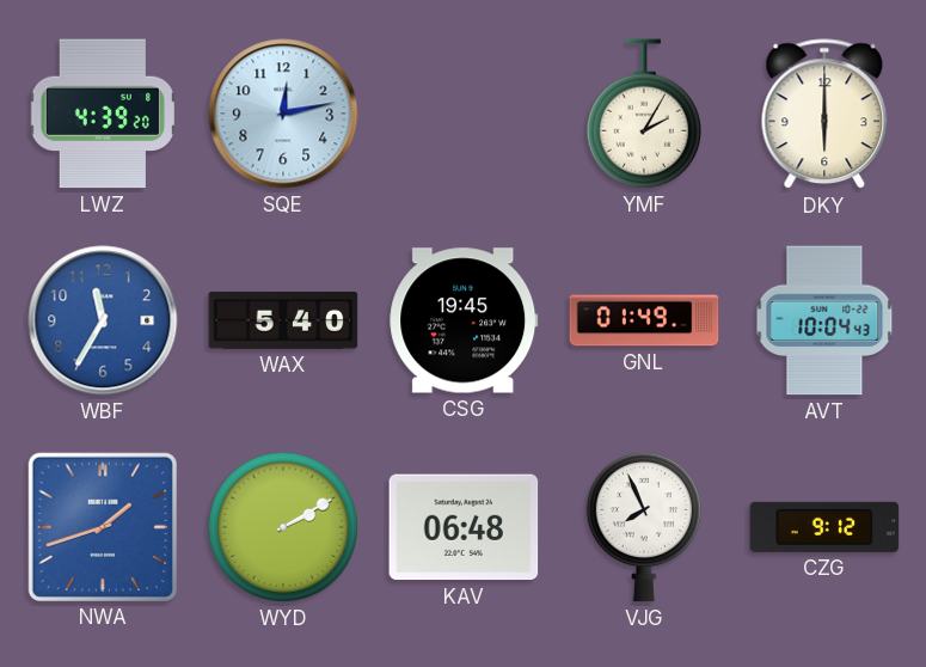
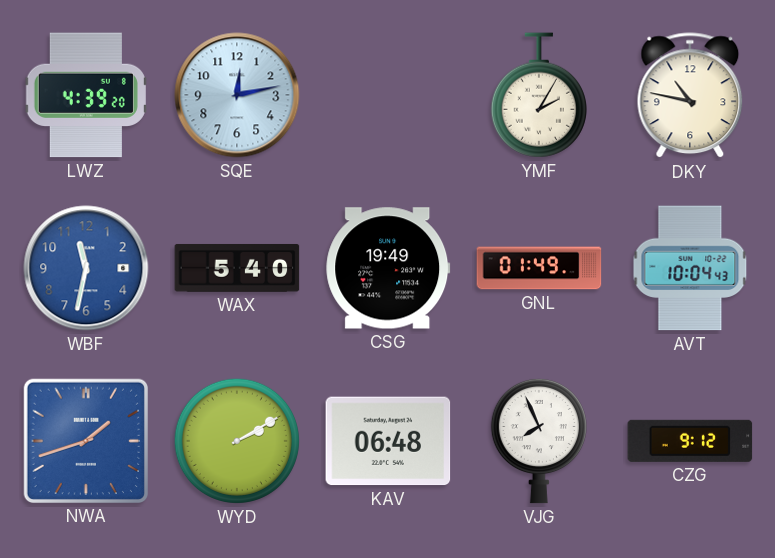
DKY: 6:00 -> 10:47 (690, 96)
WBF: 11:35 -> 11:32 (86, 268)
CSG: 19:45 -> 19:49 (388, 268)
